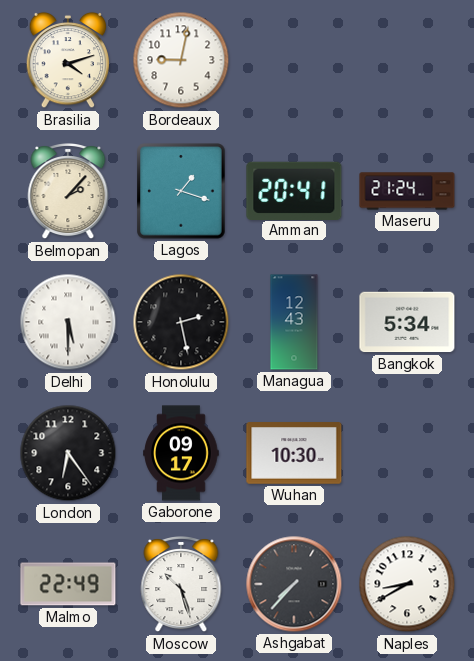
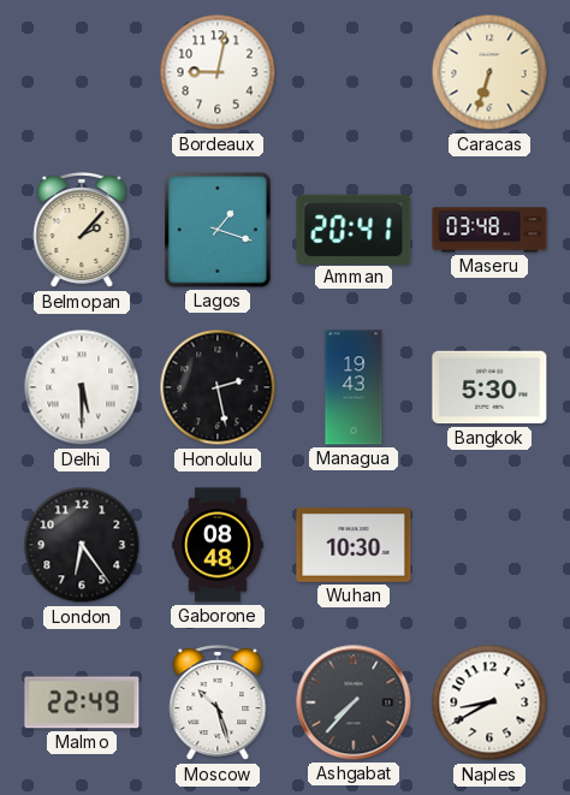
Brasilia: 4:12 -> none (68, 60)
Caracas: none -> 6:33 (489, 72)
Maseru: 21:24 -> 03:48 (489, 230)
Managua: 12:43 -> 19:43 (354, 387)
Bangkok: 5:34 -> 5:30 (489, 387)
Gaborone: 09:17 -> 08:48 (218, 545)
